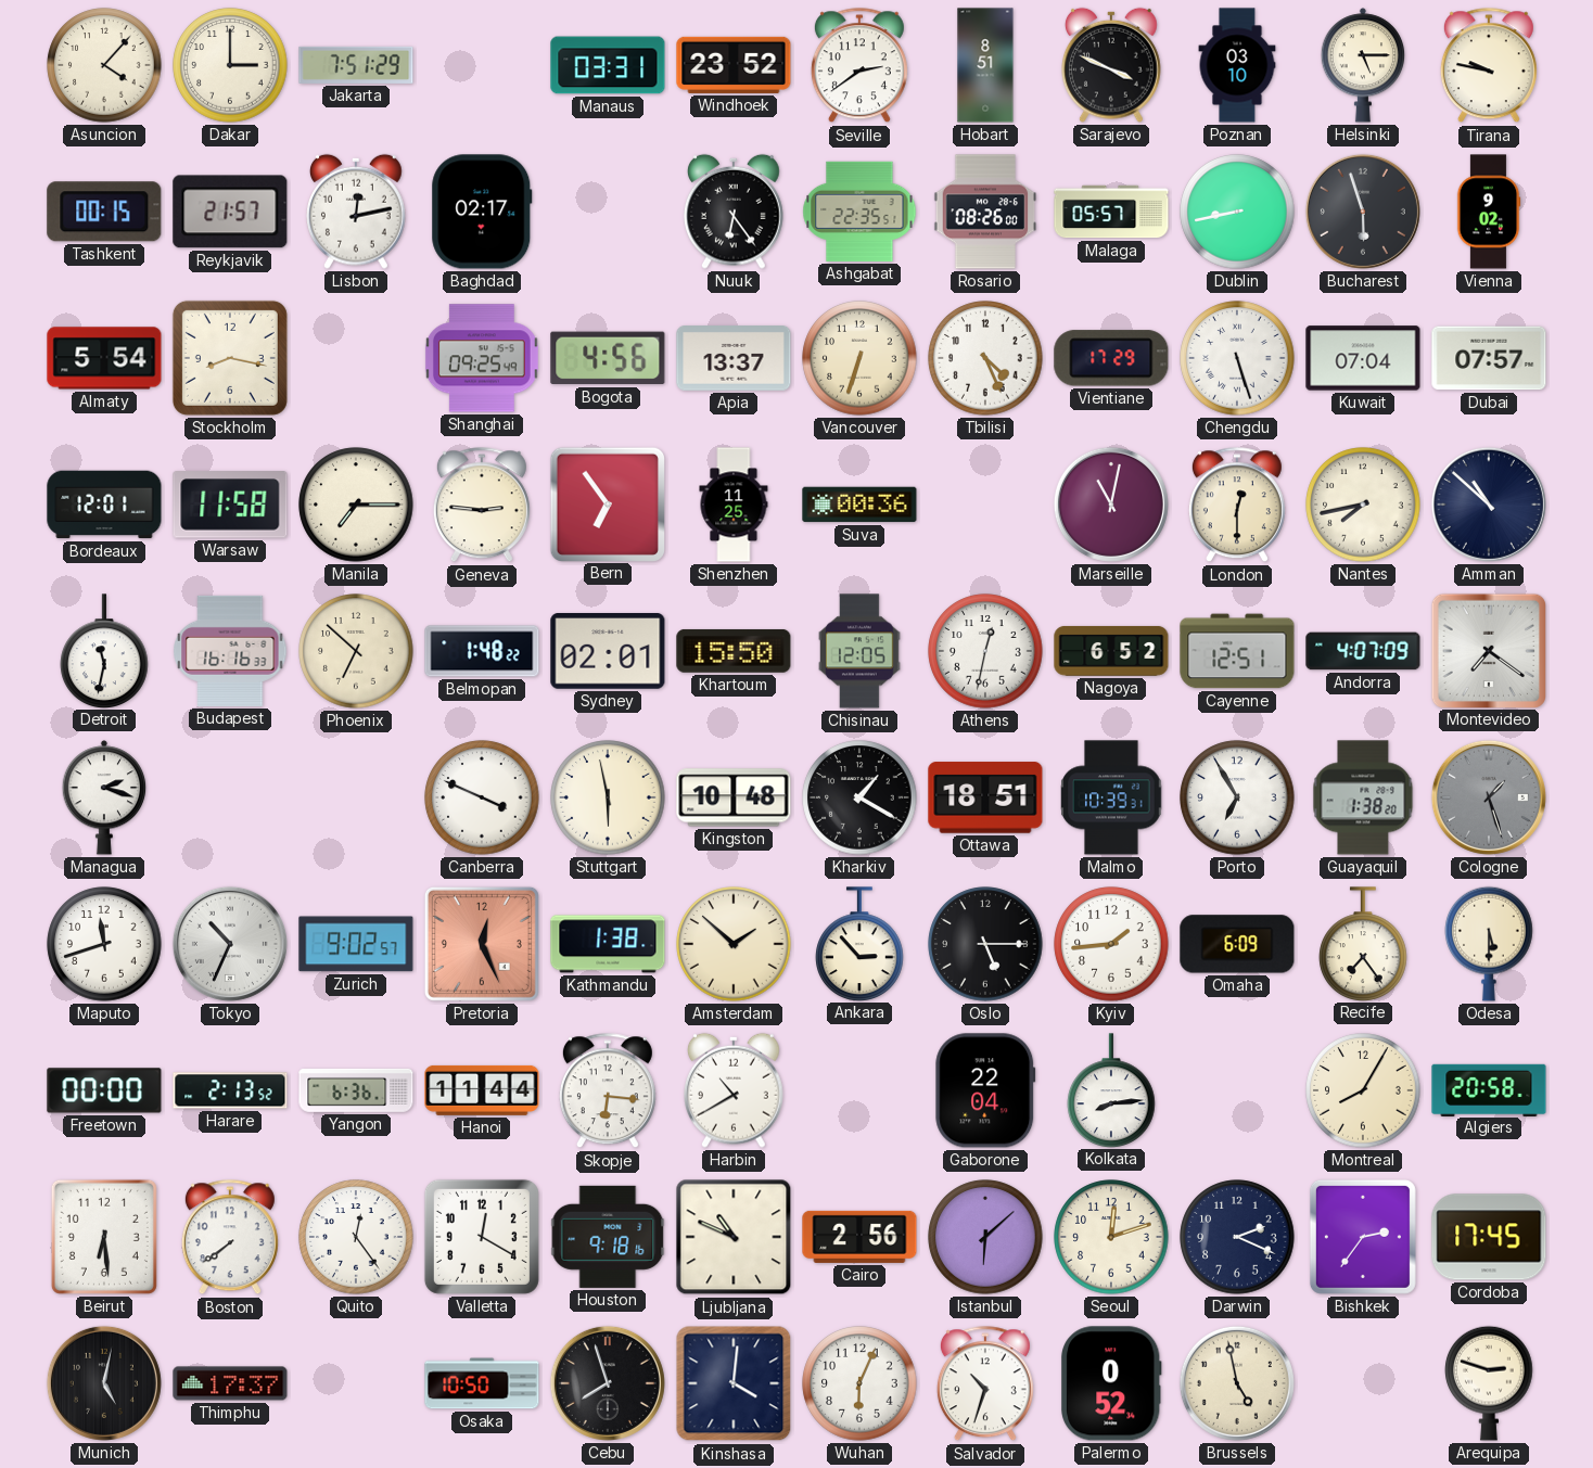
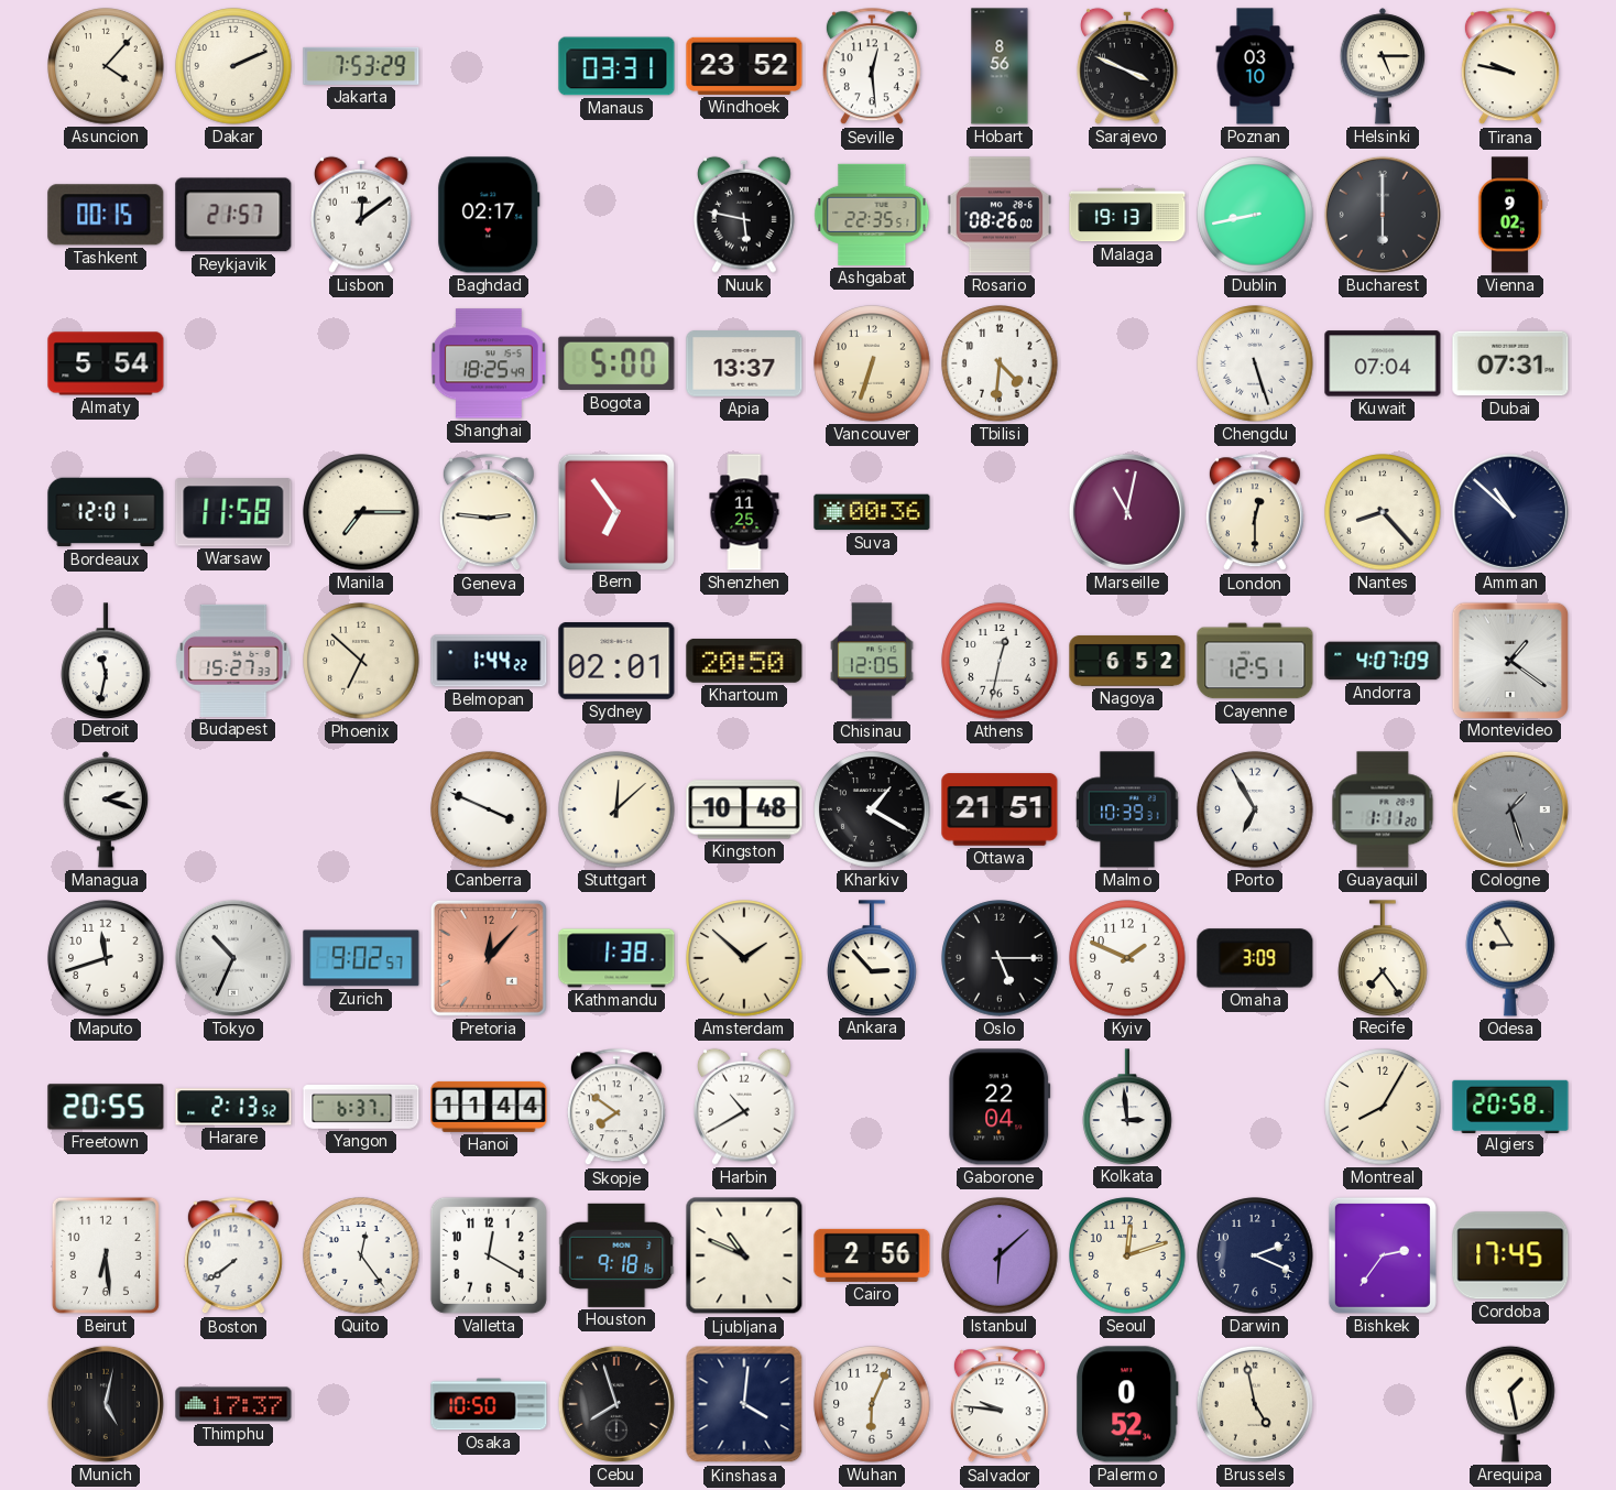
Dakar: 3:00 -> 2:11 (233, 66)
Jakarta: 7:51 -> 7:53 (361, 66)
Seville: 2:39 -> 12:29 (872, 67)
Hobart: 8:51 -> 8:56 (1000, 66)
Lisbon: 12:13 -> 12:09 (362, 215)
Nuuk: 6:24 -> 5:47 (745, 215)
Malaga: 05:57 -> 19:13 (1127, 215)
Bucharest: 5:57 -> 6:00 (1383, 215)
Stockholm: 8:17 -> none (230, 358)
Shanghai: 09:25 -> 18:25 (489, 363)
Bogota: 4:56 -> 5:00 (616, 363)
Tbilisi: 4:26 -> 4:31 (1000, 363)
Vientiane: 17:29 -> none (1111, 358)
Dubai: 07:57 -> 07:31 (1510, 363)
Nantes: 7:43 -> 8:23 (1383, 512)
Budapest: 16:16 -> 15:27 (233, 661)
Belmopan: 1:48 -> 1:44 (489, 661)
Khartoum: 15:50 -> 20:50 (744, 661)
Montevideo: 7:21 -> 1:21 (1509, 660)
Stuttgart: 5:58 -> 12:08 (616, 809)
Ottawa: 18:51 -> 21:51 (1000, 809)
Guayaquil: 1:38 -> 1:11 (1383, 809)
Pretoria: 12:26 -> 12:07 (489, 958)
Kyiv: 1:44 -> 1:49 (1127, 958)
Omaha: 6:09 -> 3:09 (1255, 958)
Odesa: 5:30 -> 8:55 (1510, 958)
Freetown: 00:00 -> 20:55 (106, 1107)
Yangon: 6:36 -> 6:37 (361, 1107)
Skopje: 6:16 -> 7:51 (616, 1108)
Kolkata: 8:14 -> 2:59 (1127, 1107)
Salvador: 10:33 -> 9:46 (1000, 1405)
Arequipa: 2:48 -> 1:28 (1510, 1404)
